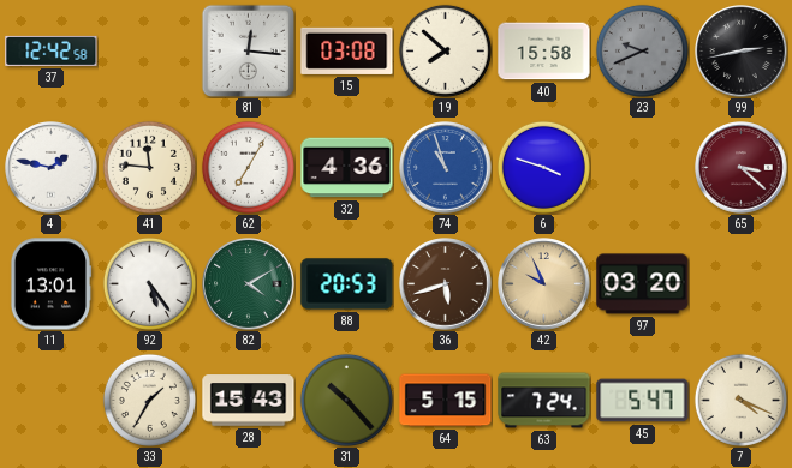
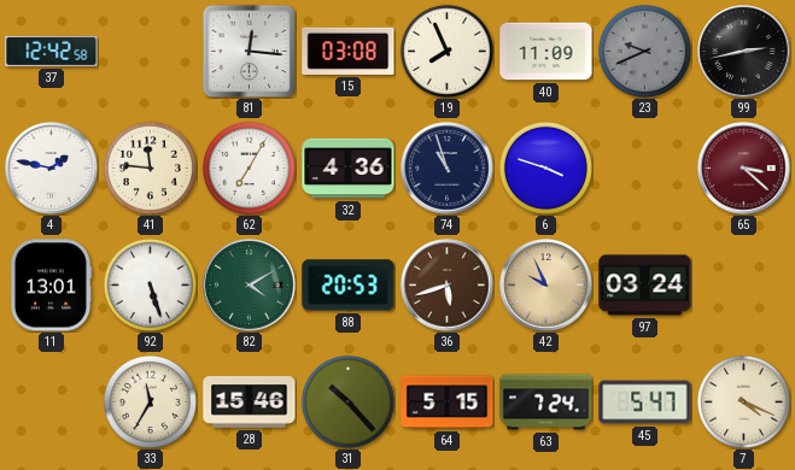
19: 7:52 -> 7:56 (446, 51)
40: 15:58 -> 11:09 (546, 52)
74 dial: blue -> navy (448, 169)
92: 5:24 -> 5:27 (150, 284)
97: 03:20 -> 03:24 (645, 286)
33: 1:35 -> 11:35 (150, 401)
28: 15:43 -> 15:46 (250, 403)
